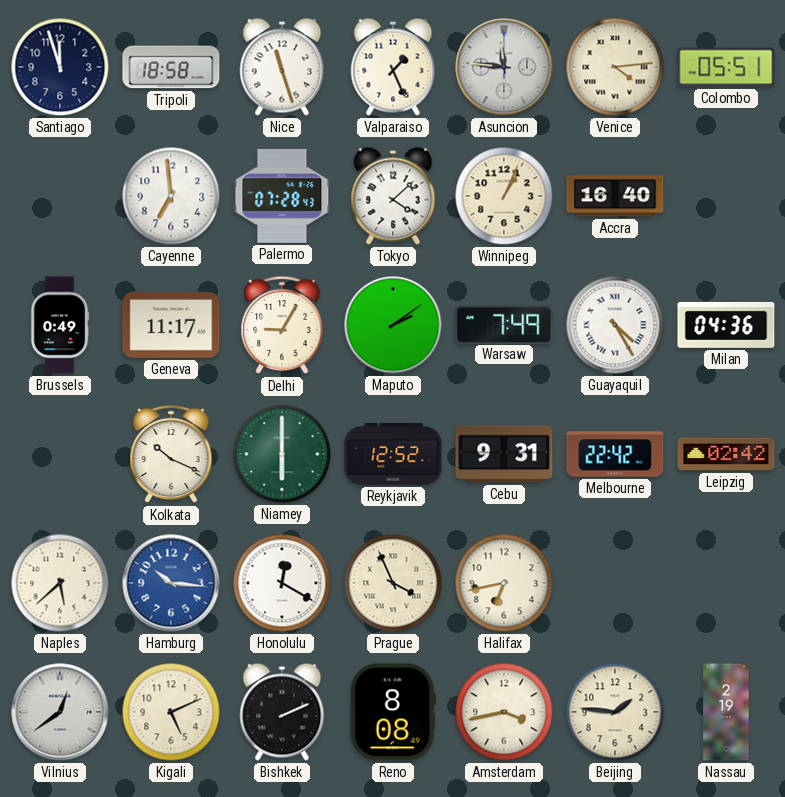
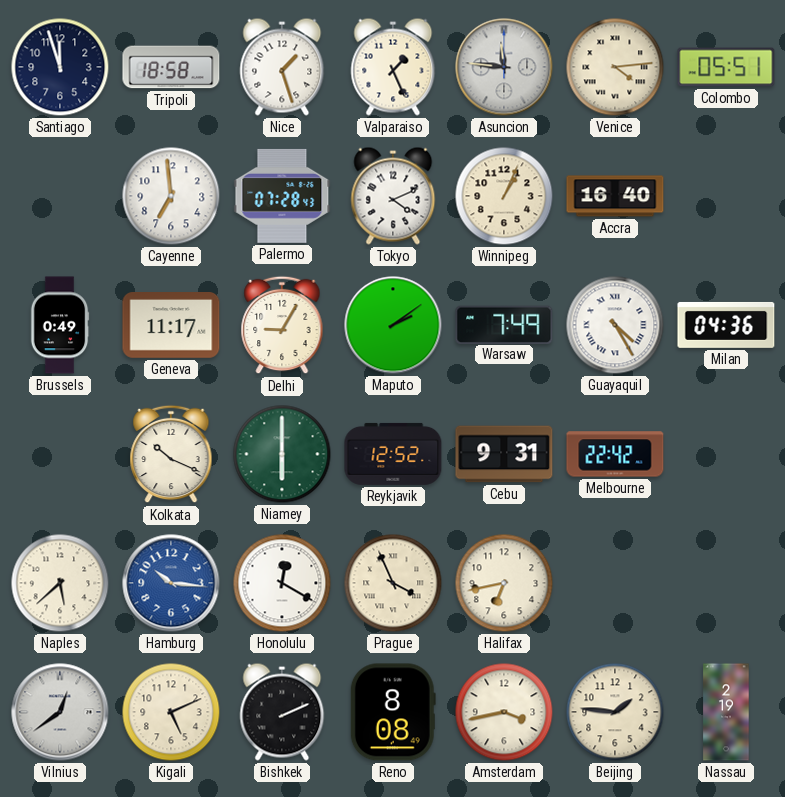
Nice: 11:27 -> 1:27 (282, 67)
Tokyo: 4:08 -> 4:11 (393, 196)
Leipzig: 02:42 -> none (726, 454)
